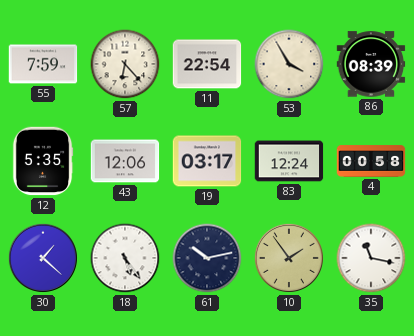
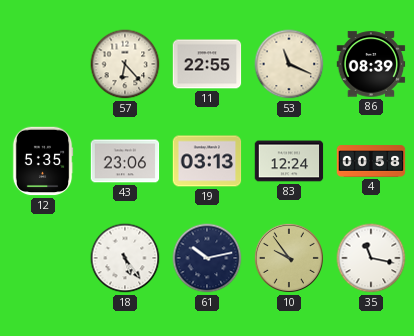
55: 7:59 -> none (43, 64)
11: 22:54 -> 22:55 (207, 64)
53: 3:55 -> 11:19 (289, 64)
43: 12:06 -> 23:06 (125, 161)
19: 03:17 -> 03:13 (207, 161)
30: 1:22 -> none (43, 258)
10: 1:54 -> 9:54 (289, 258)
